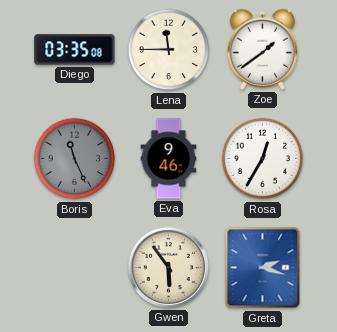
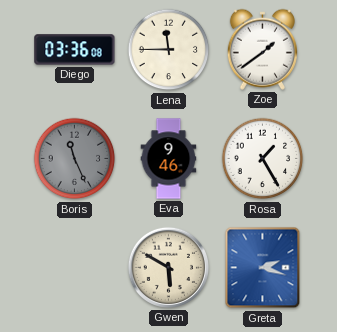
Diego: 03:35 -> 03:36 (75, 50)
Rosa: 12:35 -> 1:25 (263, 159)
Gwen: 5:54 -> 5:50 (168, 267)
